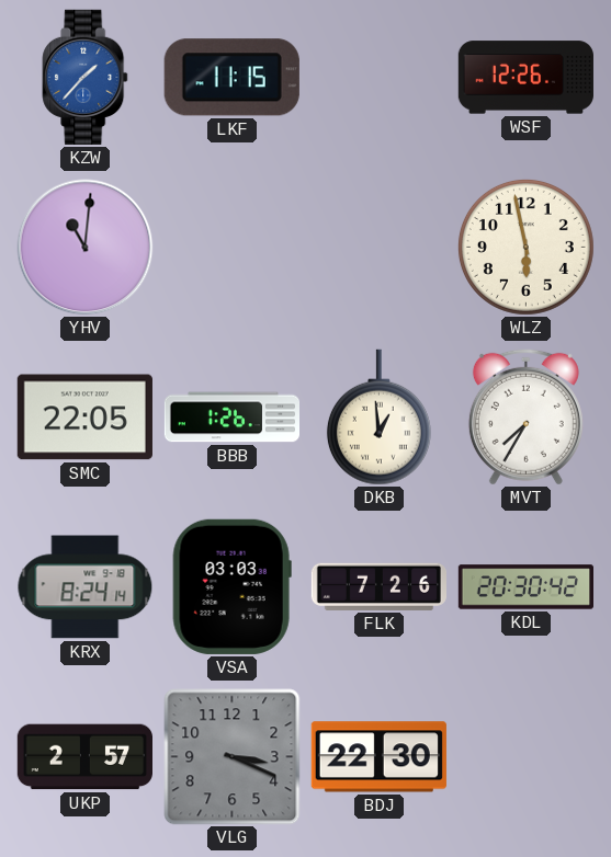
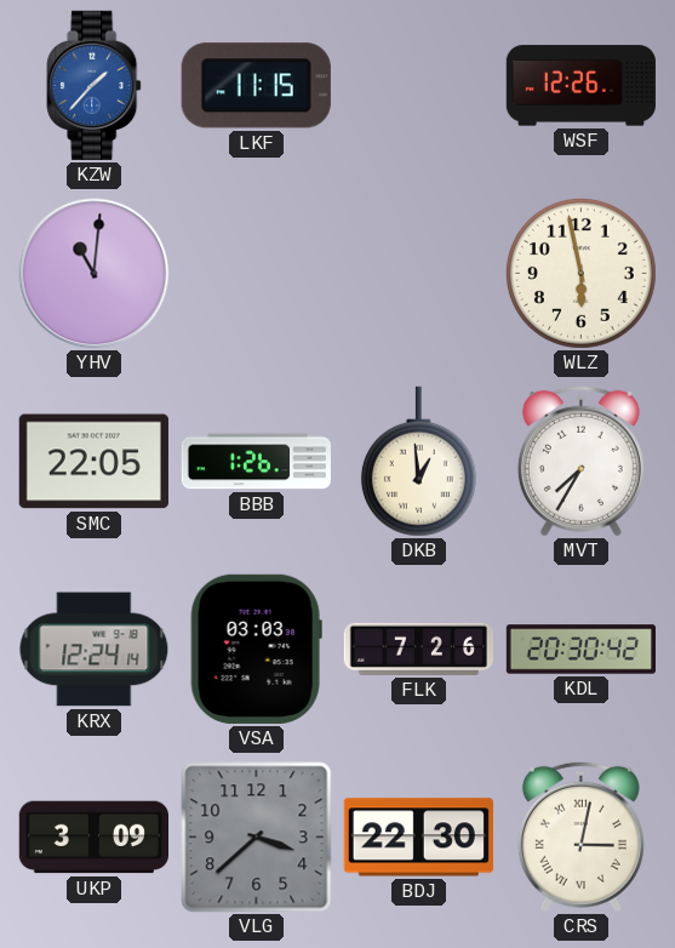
KRX: 8:24 -> 12:24 (95, 650)
UKP: 2:57 -> 3:09 (93, 838)
VLG: 3:19 -> 3:38 (257, 838)
CRS: none -> 3:02 (580, 836)
